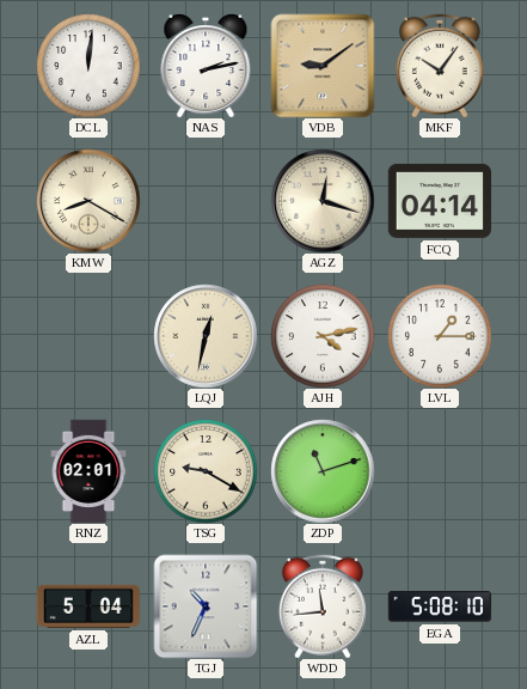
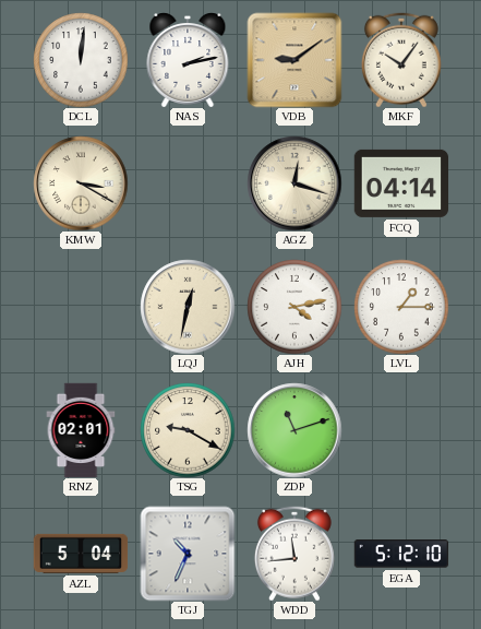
KMW: 8:20 -> 3:20 (81, 183)
EGA: 5:08 -> 5:12 (401, 554)
